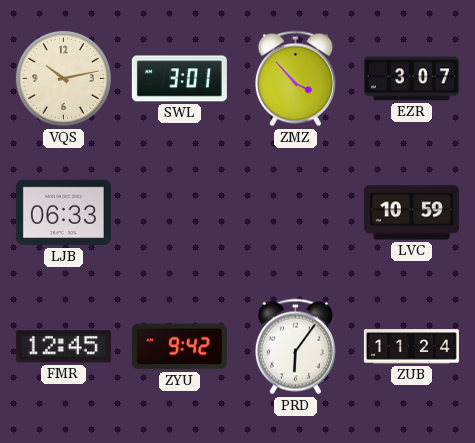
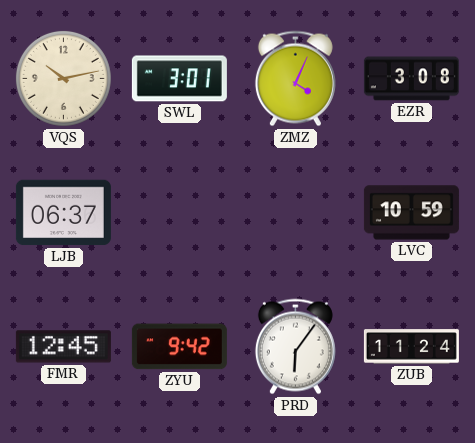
ZMZ: 3:53 -> 4:04 (295, 79)
EZR: 3:07 -> 3:08 (411, 79)
LJB: 06:33 -> 06:37 (63, 213)
